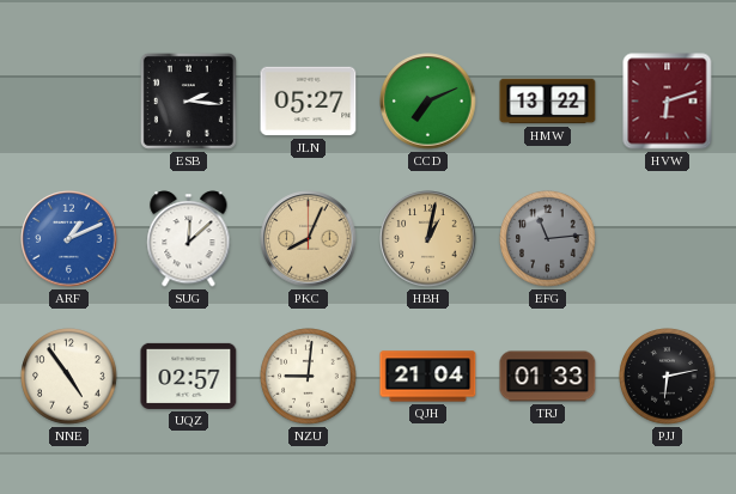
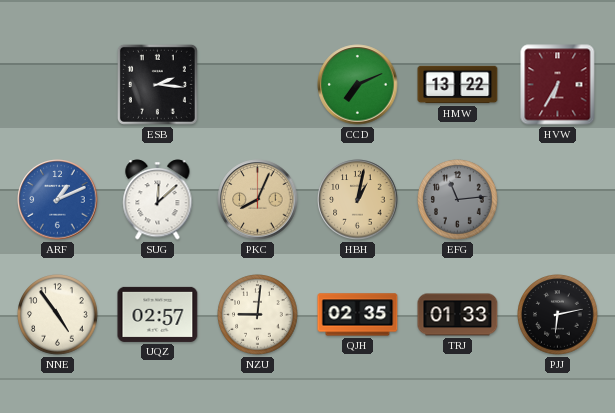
JLN: 05:27 -> none (309, 102)
HVW: 6:12 -> 6:35 (558, 85)
QJH: 21:04 -> 02:35 (358, 315)
